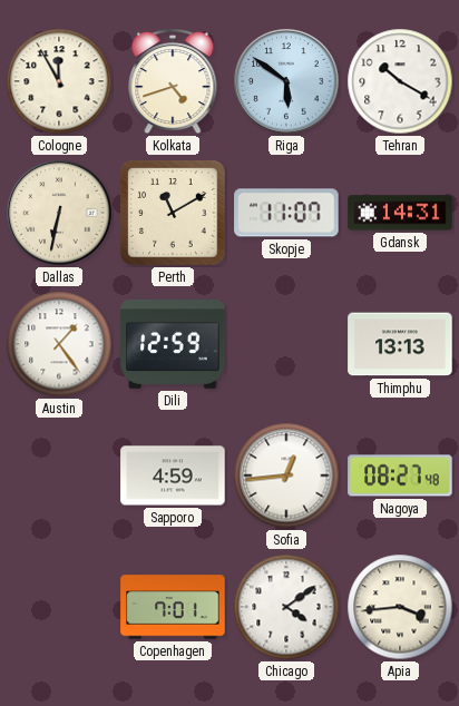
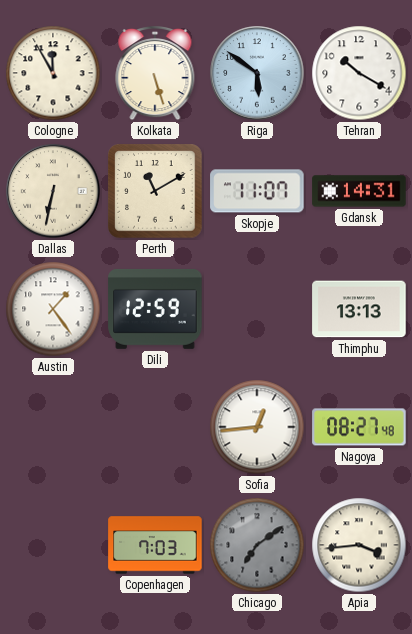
Kolkata: 4:42 -> 5:27 (155, 73)
Sapporo: 4:59 -> none (173, 475)
Copenhagen: 7:01 -> 7:03 (155, 545)
Chicago: 4:09 -> 7:09 (257, 545)
Chicago dial: white -> grey (257, 545)
